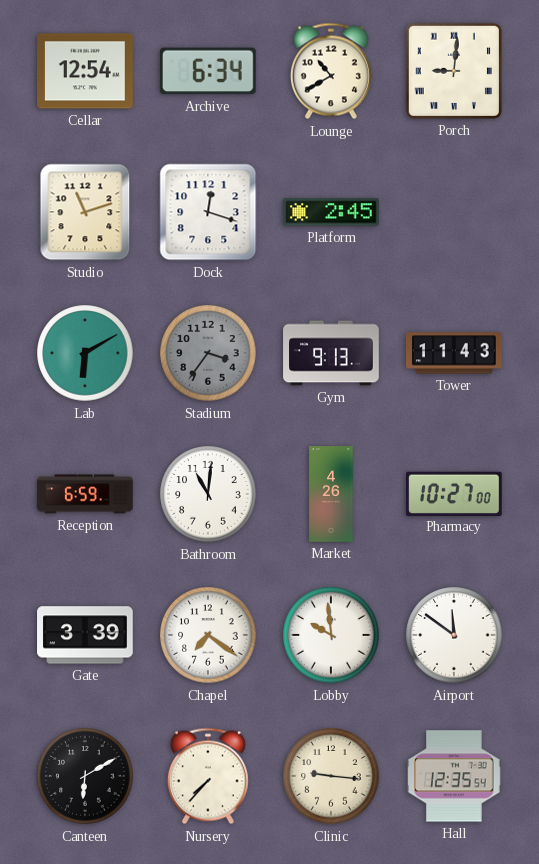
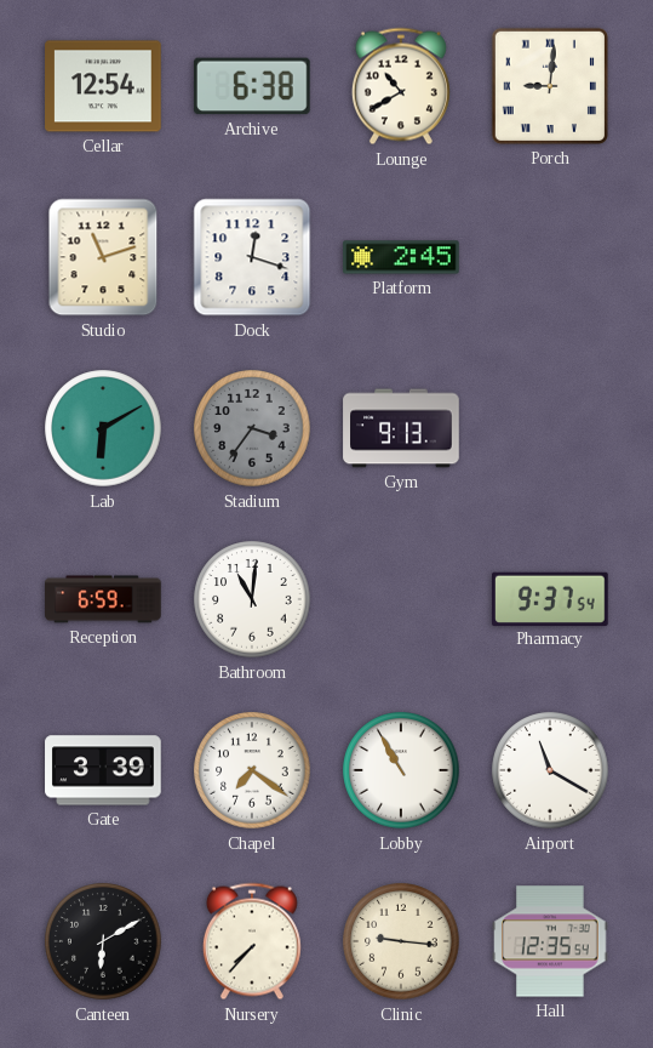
Archive: 6:34 -> 6:38 (252, 86)
Tower: 11:43 -> none (454, 353)
Market: 4:26 -> none (331, 494)
Pharmacy: 10:27 -> 9:37 (551, 598)
Lobby: 9:59 -> 10:55 (401, 770)
Airport: 11:51 -> 11:20 (550, 770)
